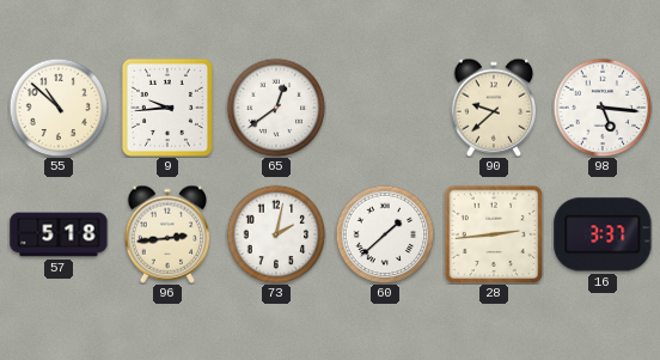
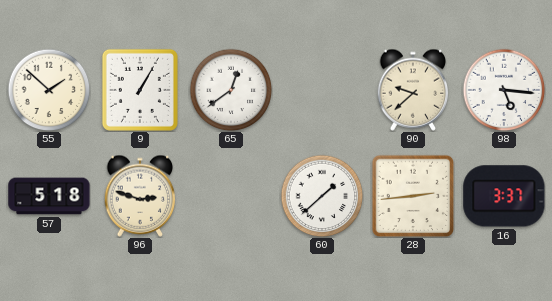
55: 10:52 -> 1:52 (49, 90)
9: 9:44 -> 1:05 (140, 90)
96: 2:44 -> 2:48 (140, 196)
73: 2:02 -> none (276, 234)
